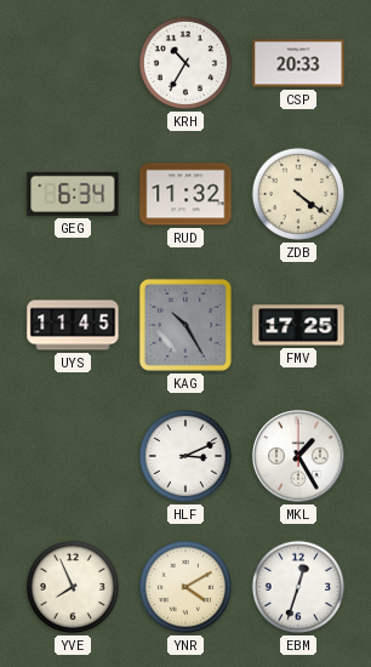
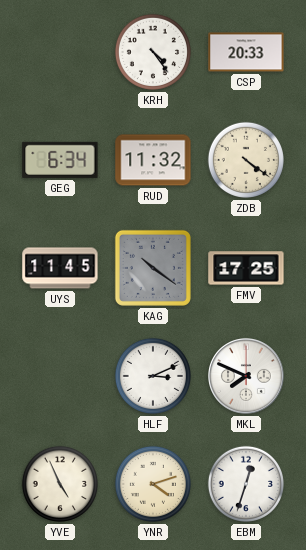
KRH: 10:35 -> 4:24 (153, 52)
KAG: 10:25 -> 10:21 (153, 268)
MKL: 1:25 -> 7:49 (247, 377)
YVE: 7:56 -> 4:56 (60, 484)
YNR: 4:10 -> 4:12 (153, 484)
